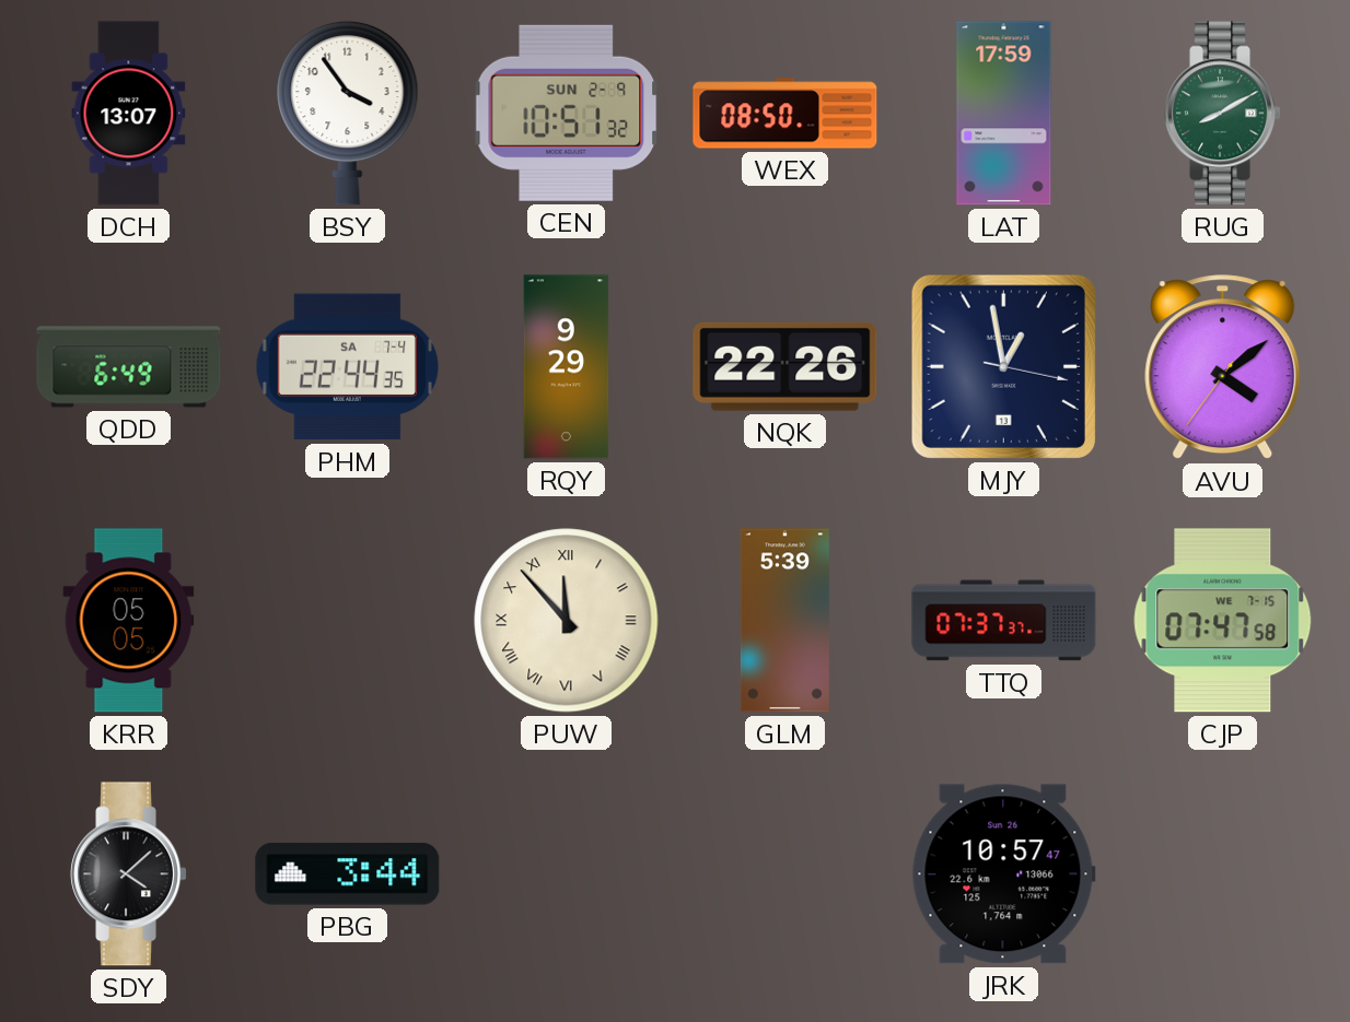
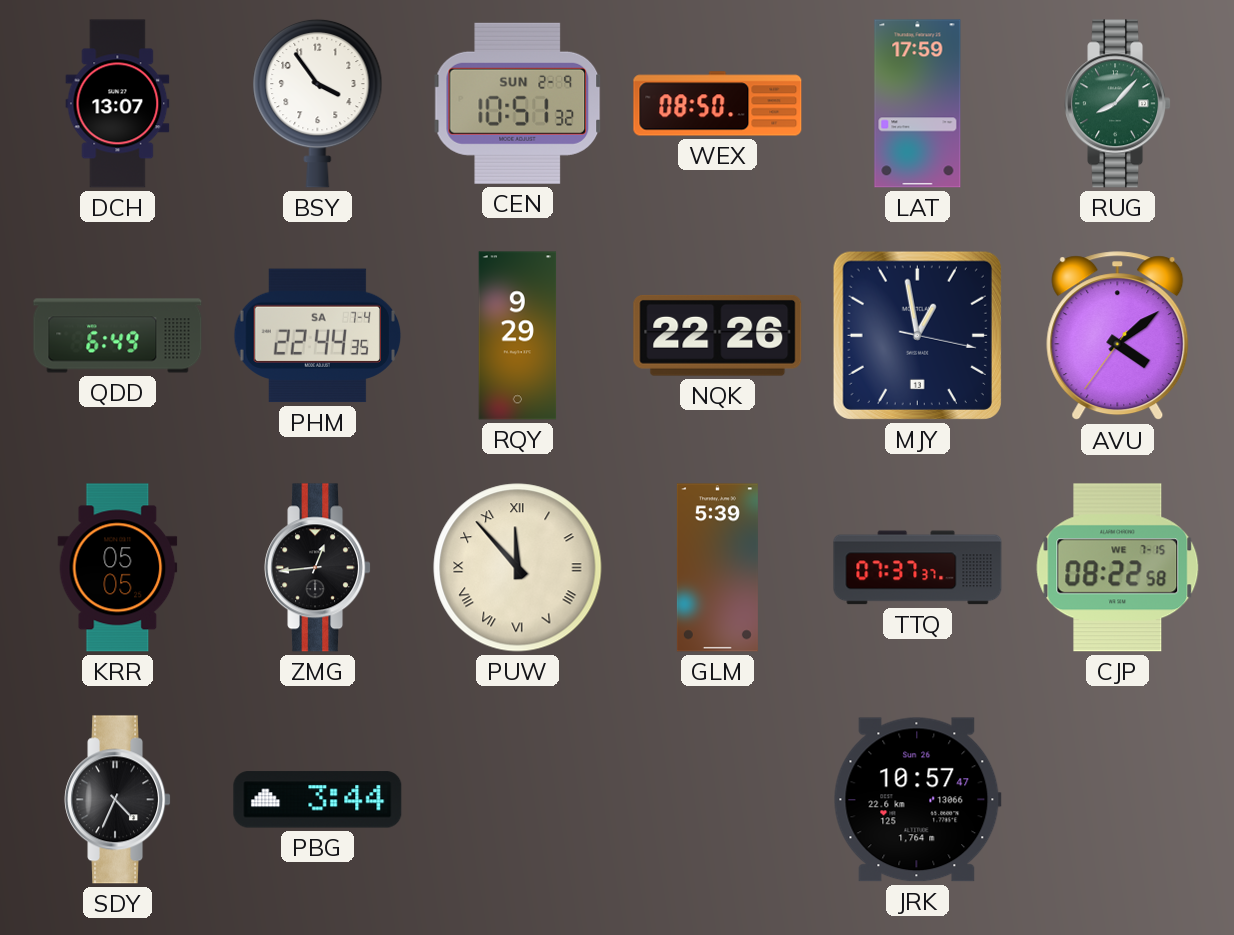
RUG: 8:10 -> 8:07 (1117, 104)
ZMG: none -> 12:44 (317, 568)
CJP: 07:47 -> 08:22 (1118, 568)
SDY: 4:08 -> 4:34 (117, 800)
